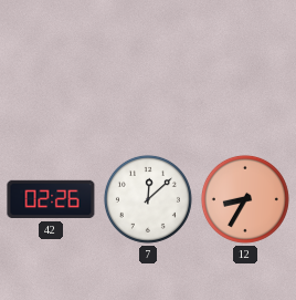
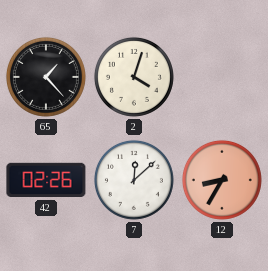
65: none -> 1:23 (46, 77)
2: none -> 4:03 (134, 77)
